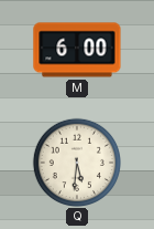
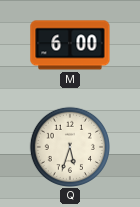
Q: 5:31 -> 5:33 (69, 146)
